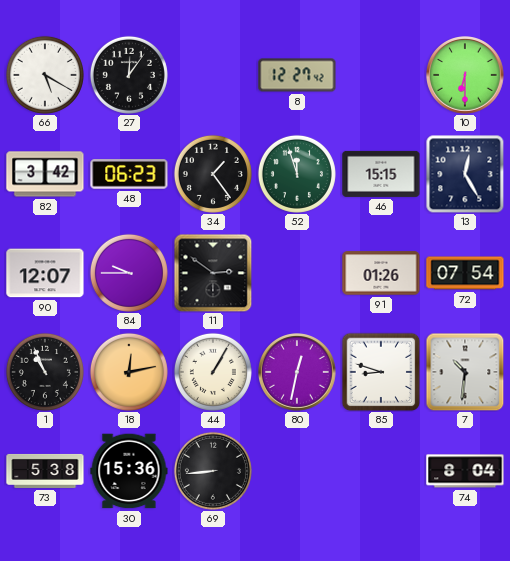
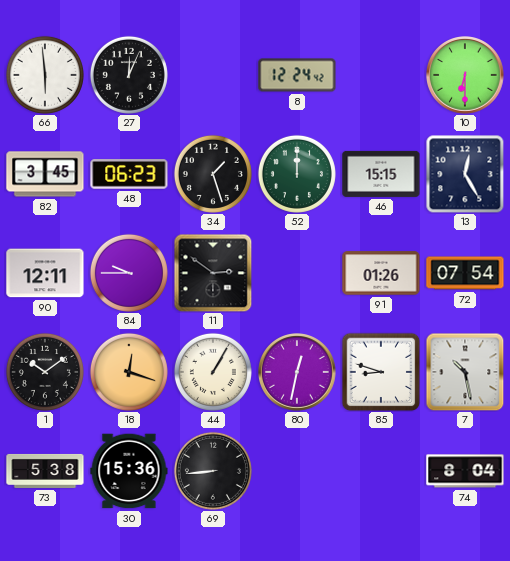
66: 5:20 -> 5:59 (45, 75)
27: 12:06 -> 12:04 (129, 75)
8: 12:27 -> 12:24 (297, 75)
82: 3:42 -> 3:45 (45, 174)
34: 1:24 -> 1:27 (213, 174)
52: 11:57 -> 12:00 (297, 174)
90: 12:07 -> 12:11 (45, 273)
1: 10:56 -> 10:09 (45, 372)
18: 12:13 -> 12:18 (129, 372)
7: 10:31 -> 10:28 (465, 372)
